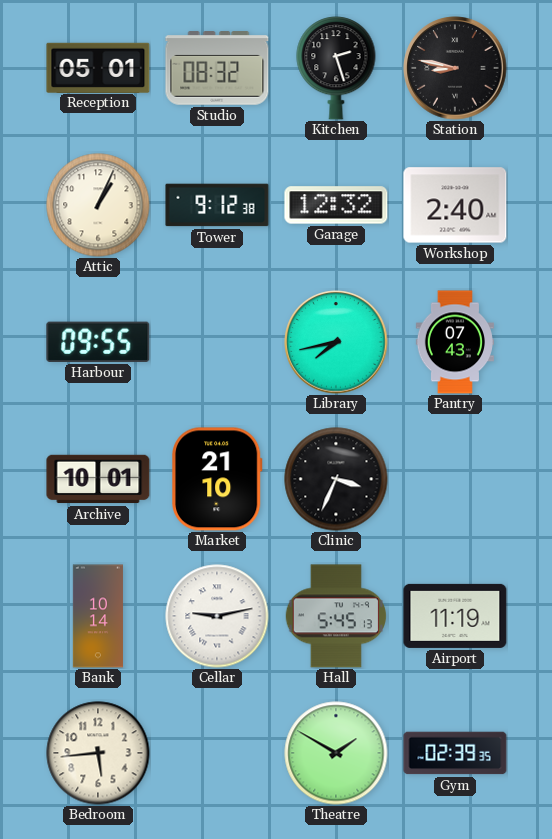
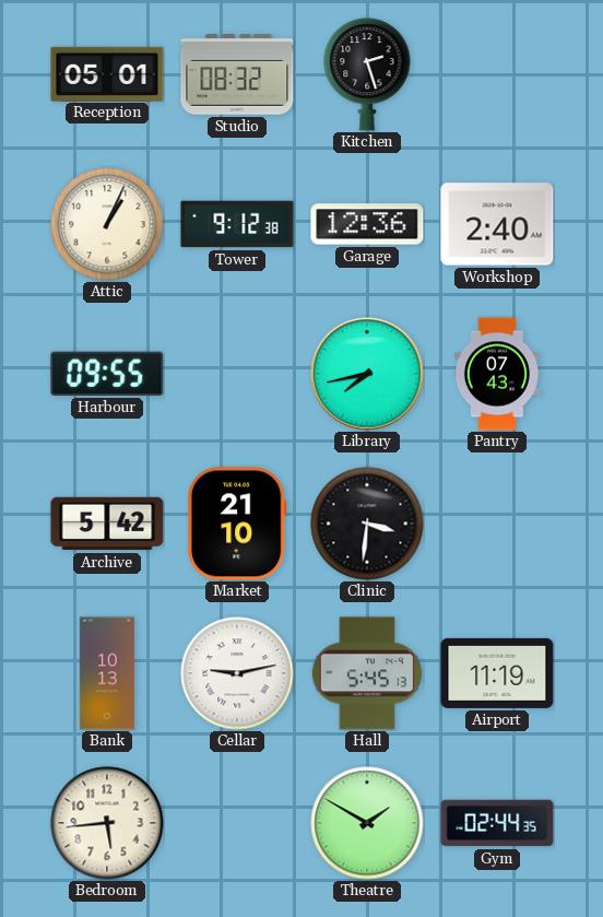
Station: 8:47 -> none (455, 68)
Garage: 12:32 -> 12:36 (367, 224)
Archive: 10:01 -> 5:42 (107, 524)
Clinic: 3:34 -> 3:31 (367, 524)
Bank: 10:14 -> 10:13 (107, 673)
Gym: 02:39 -> 02:44 (497, 823)
